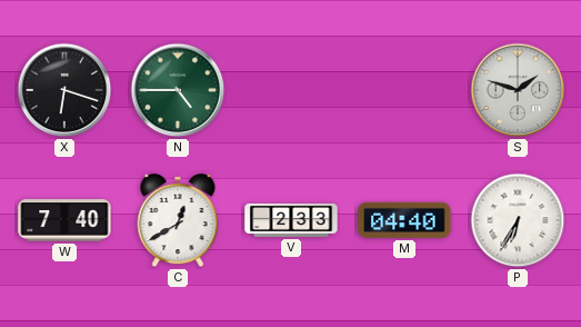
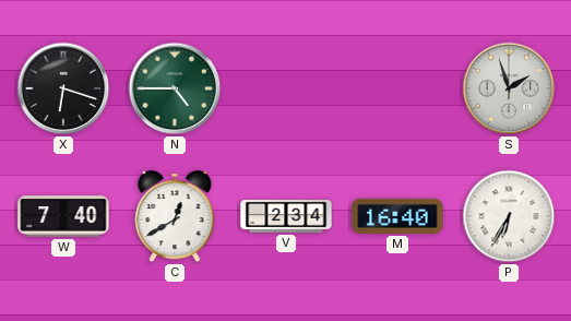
S: 1:48 -> 1:57 (509, 88)
V: 2:33 -> 2:34 (286, 216)
M: 04:40 -> 16:40 (397, 216)
